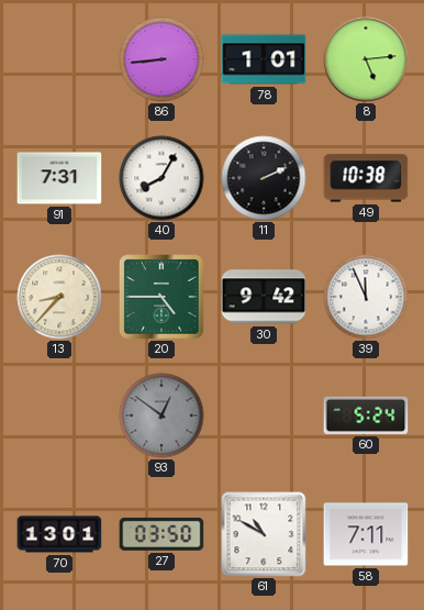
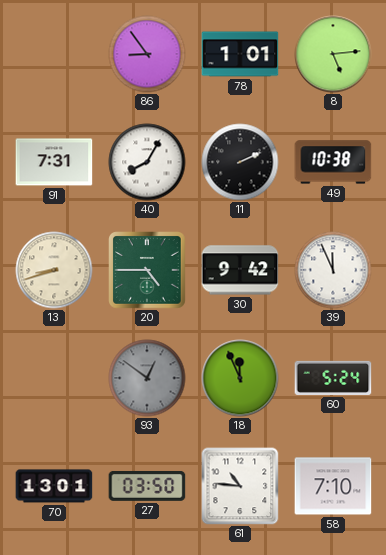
86: 8:44 -> 8:54 (147, 54)
13: 8:37 -> 8:42 (54, 270)
18: none -> 11:56 (240, 378)
61: 10:50 -> 10:46 (240, 486)
58: 7:11 -> 7:10 (333, 486)
